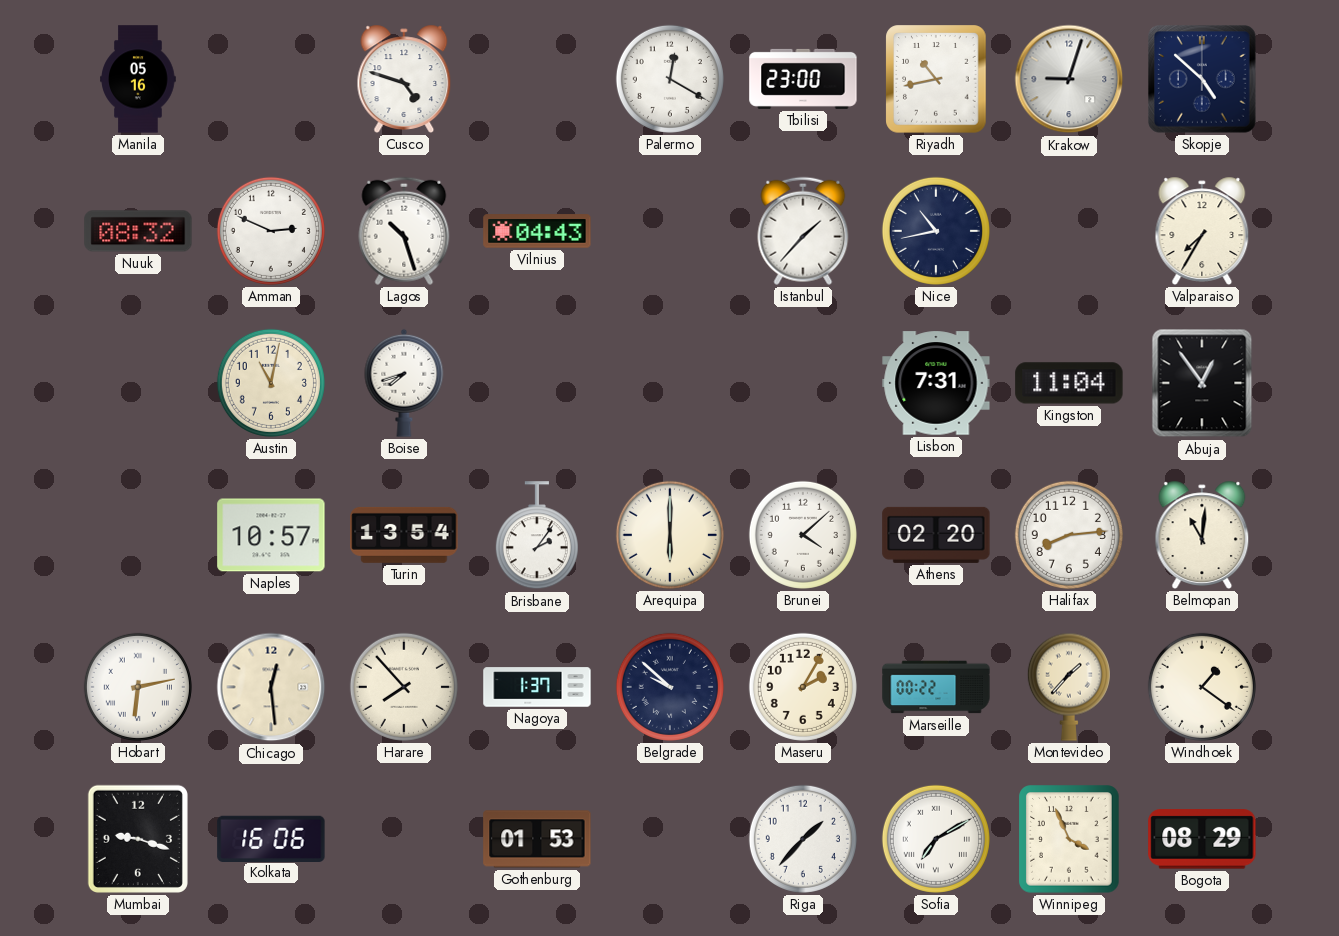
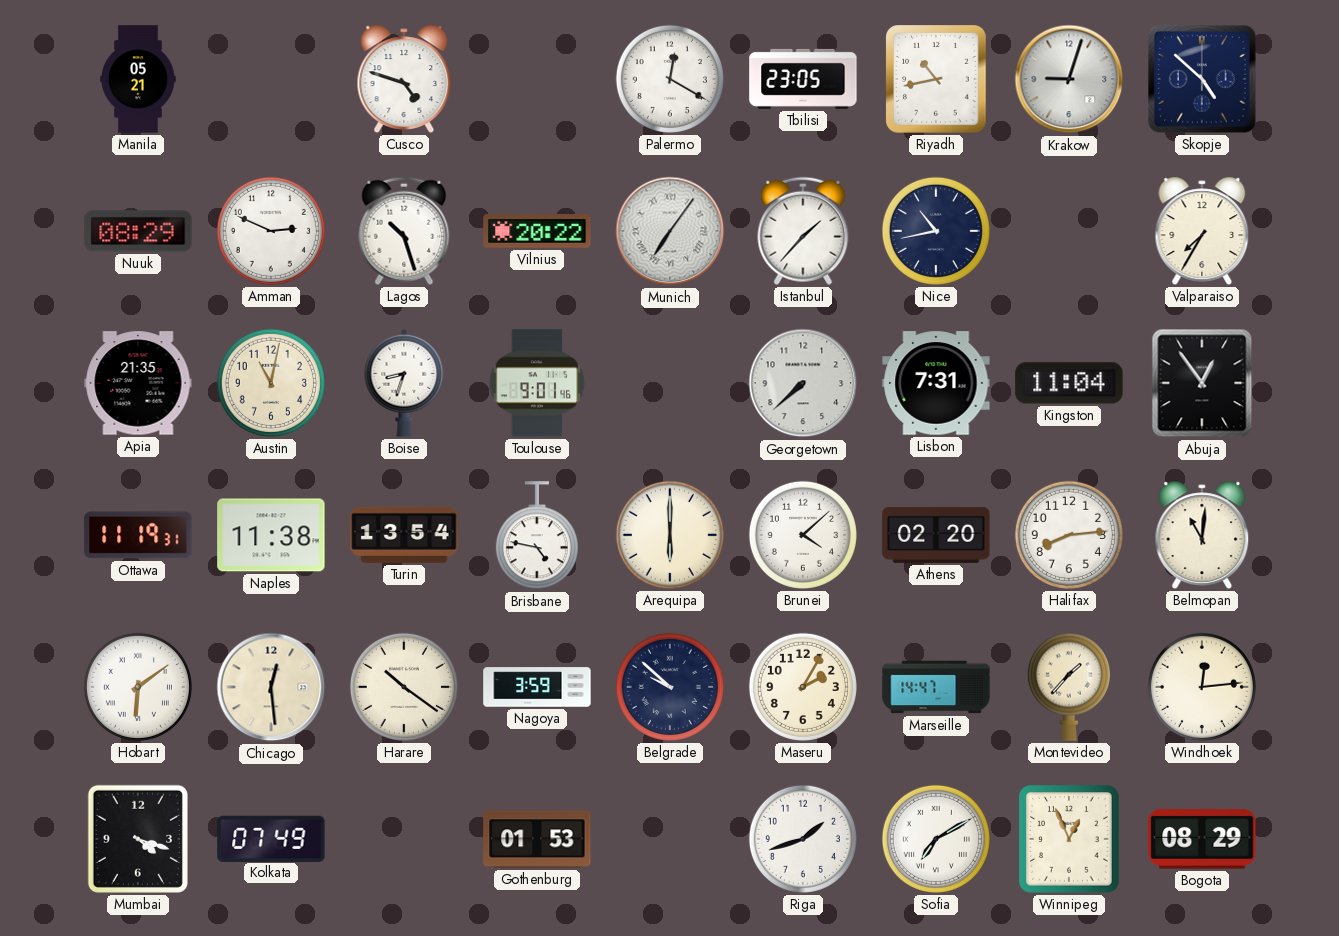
Manila: 05:16 -> 05:21 (138, 79)
Tbilisi: 23:00 -> 23:05 (803, 79)
Nuuk: 08:32 -> 08:29 (138, 231)
Vilnius: 04:43 -> 20:22 (537, 231)
Munich: none -> 7:06 (670, 231)
Apia: none -> 21:35 (138, 383)
Boise: 7:42 -> 8:33 (404, 383)
Toulouse: none -> 9:01 (537, 383)
Georgetown: none -> 7:38 (803, 383)
Ottawa: none -> 11:19 (138, 535)
Naples: 10:57 -> 11:38 (271, 535)
Brisbane: 2:06 -> 4:47 (537, 536)
Hobart: 6:13 -> 6:09 (138, 687)
Harare: 7:53 -> 10:21 (404, 687)
Nagoya: 1:37 -> 3:59 (537, 687)
Marseille: 00:22 -> 14:47 (936, 687)
Windhoek: 1:21 -> 12:14 (1202, 687)
Mumbai: 9:18 -> 4:18 (138, 839)
Kolkata: 16:06 -> 07:49 (271, 838)
Riga: 1:37 -> 1:42 (803, 839)
Winnipeg: 3:56 -> 12:56 (1069, 839)
